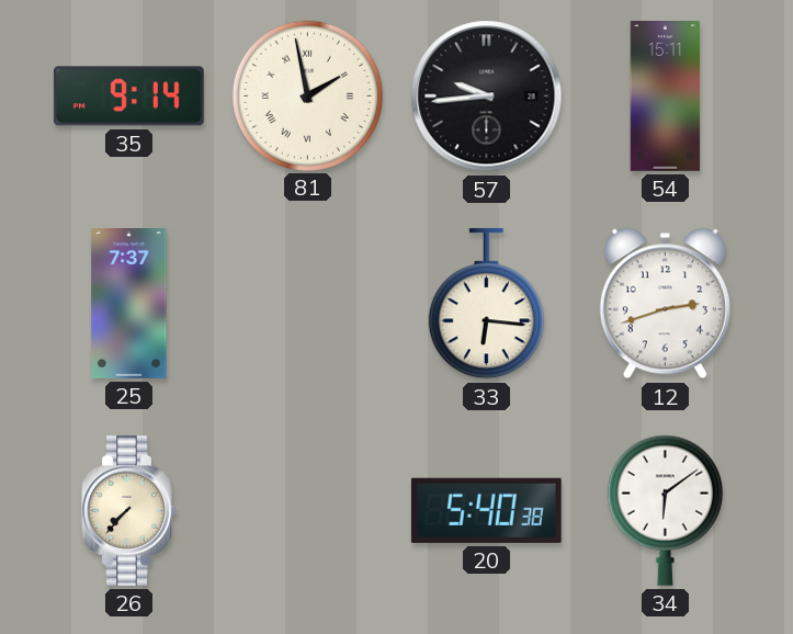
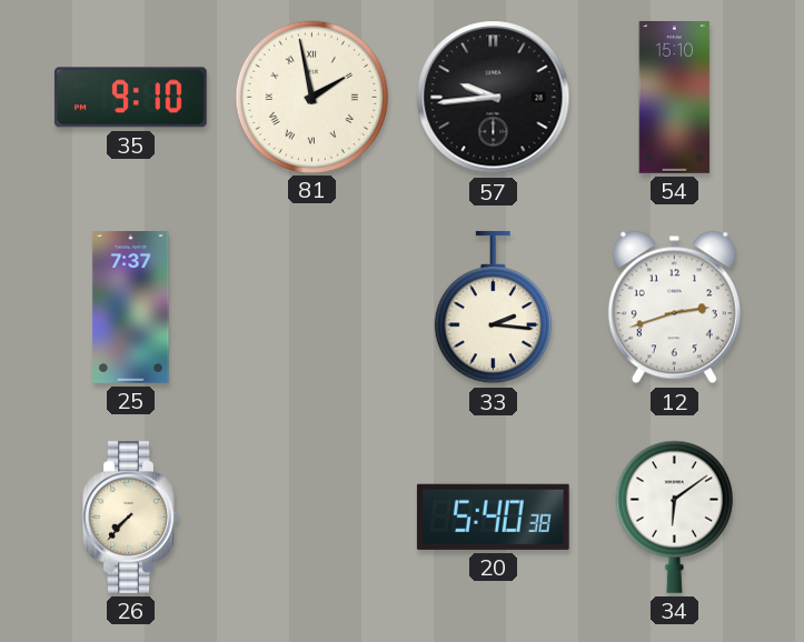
35: 9:14 -> 9:10 (130, 98)
54: 15:11 -> 15:10 (675, 98)
33: 6:16 -> 2:16 (493, 308)
